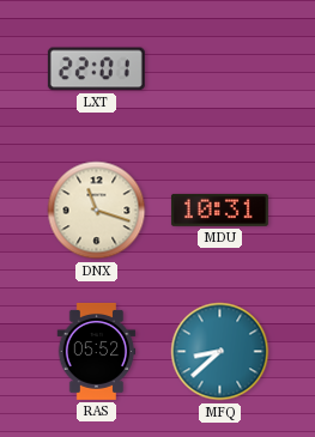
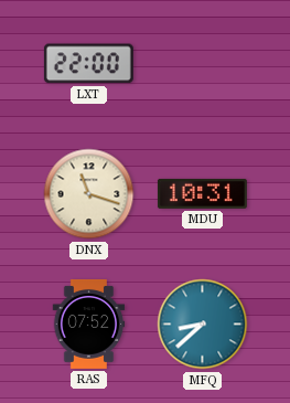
LXT: 22:01 -> 22:00 (88, 64)
RAS: 05:52 -> 07:52 (89, 324)
